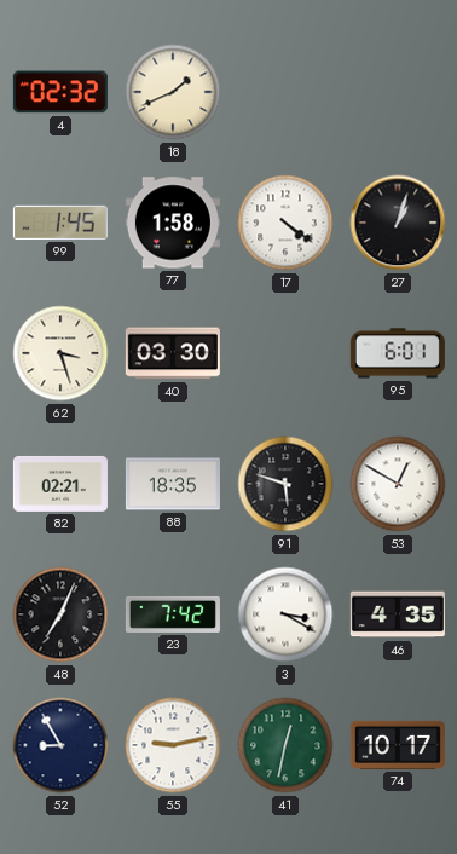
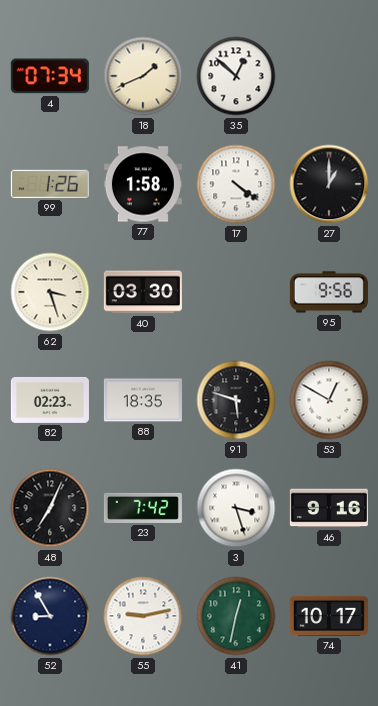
4: 02:32 -> 07:34 (50, 76)
35: none -> 12:52 (236, 76)
99: 1:45 -> 1:26 (50, 184)
27: 1:03 -> 1:00 (329, 184)
95: 6:01 -> 9:56 (329, 292)
82: 02:21 -> 02:23 (50, 400)
3: 3:20 -> 3:27 (236, 508)
46: 4:35 -> 9:16 (329, 508)
